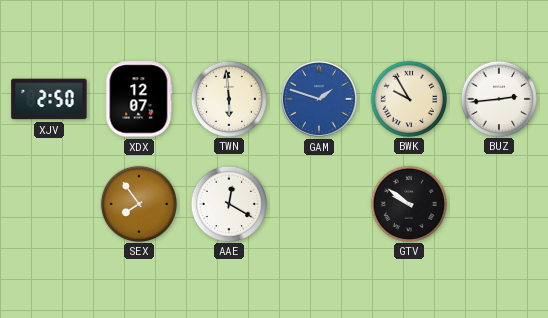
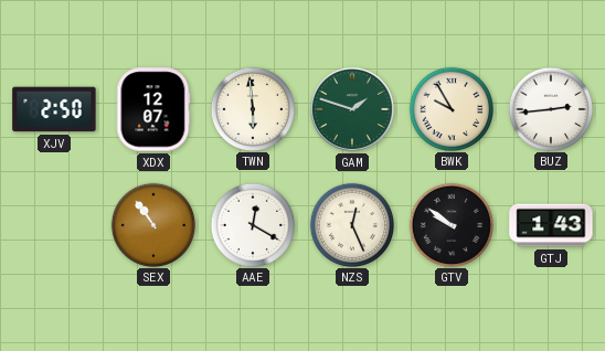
GAM dial: blue -> green (352, 109)
SEX: 7:54 -> 10:54 (152, 224)
NZS: none -> 12:26 (351, 224)
GTJ: none -> 1:43 (551, 225)
